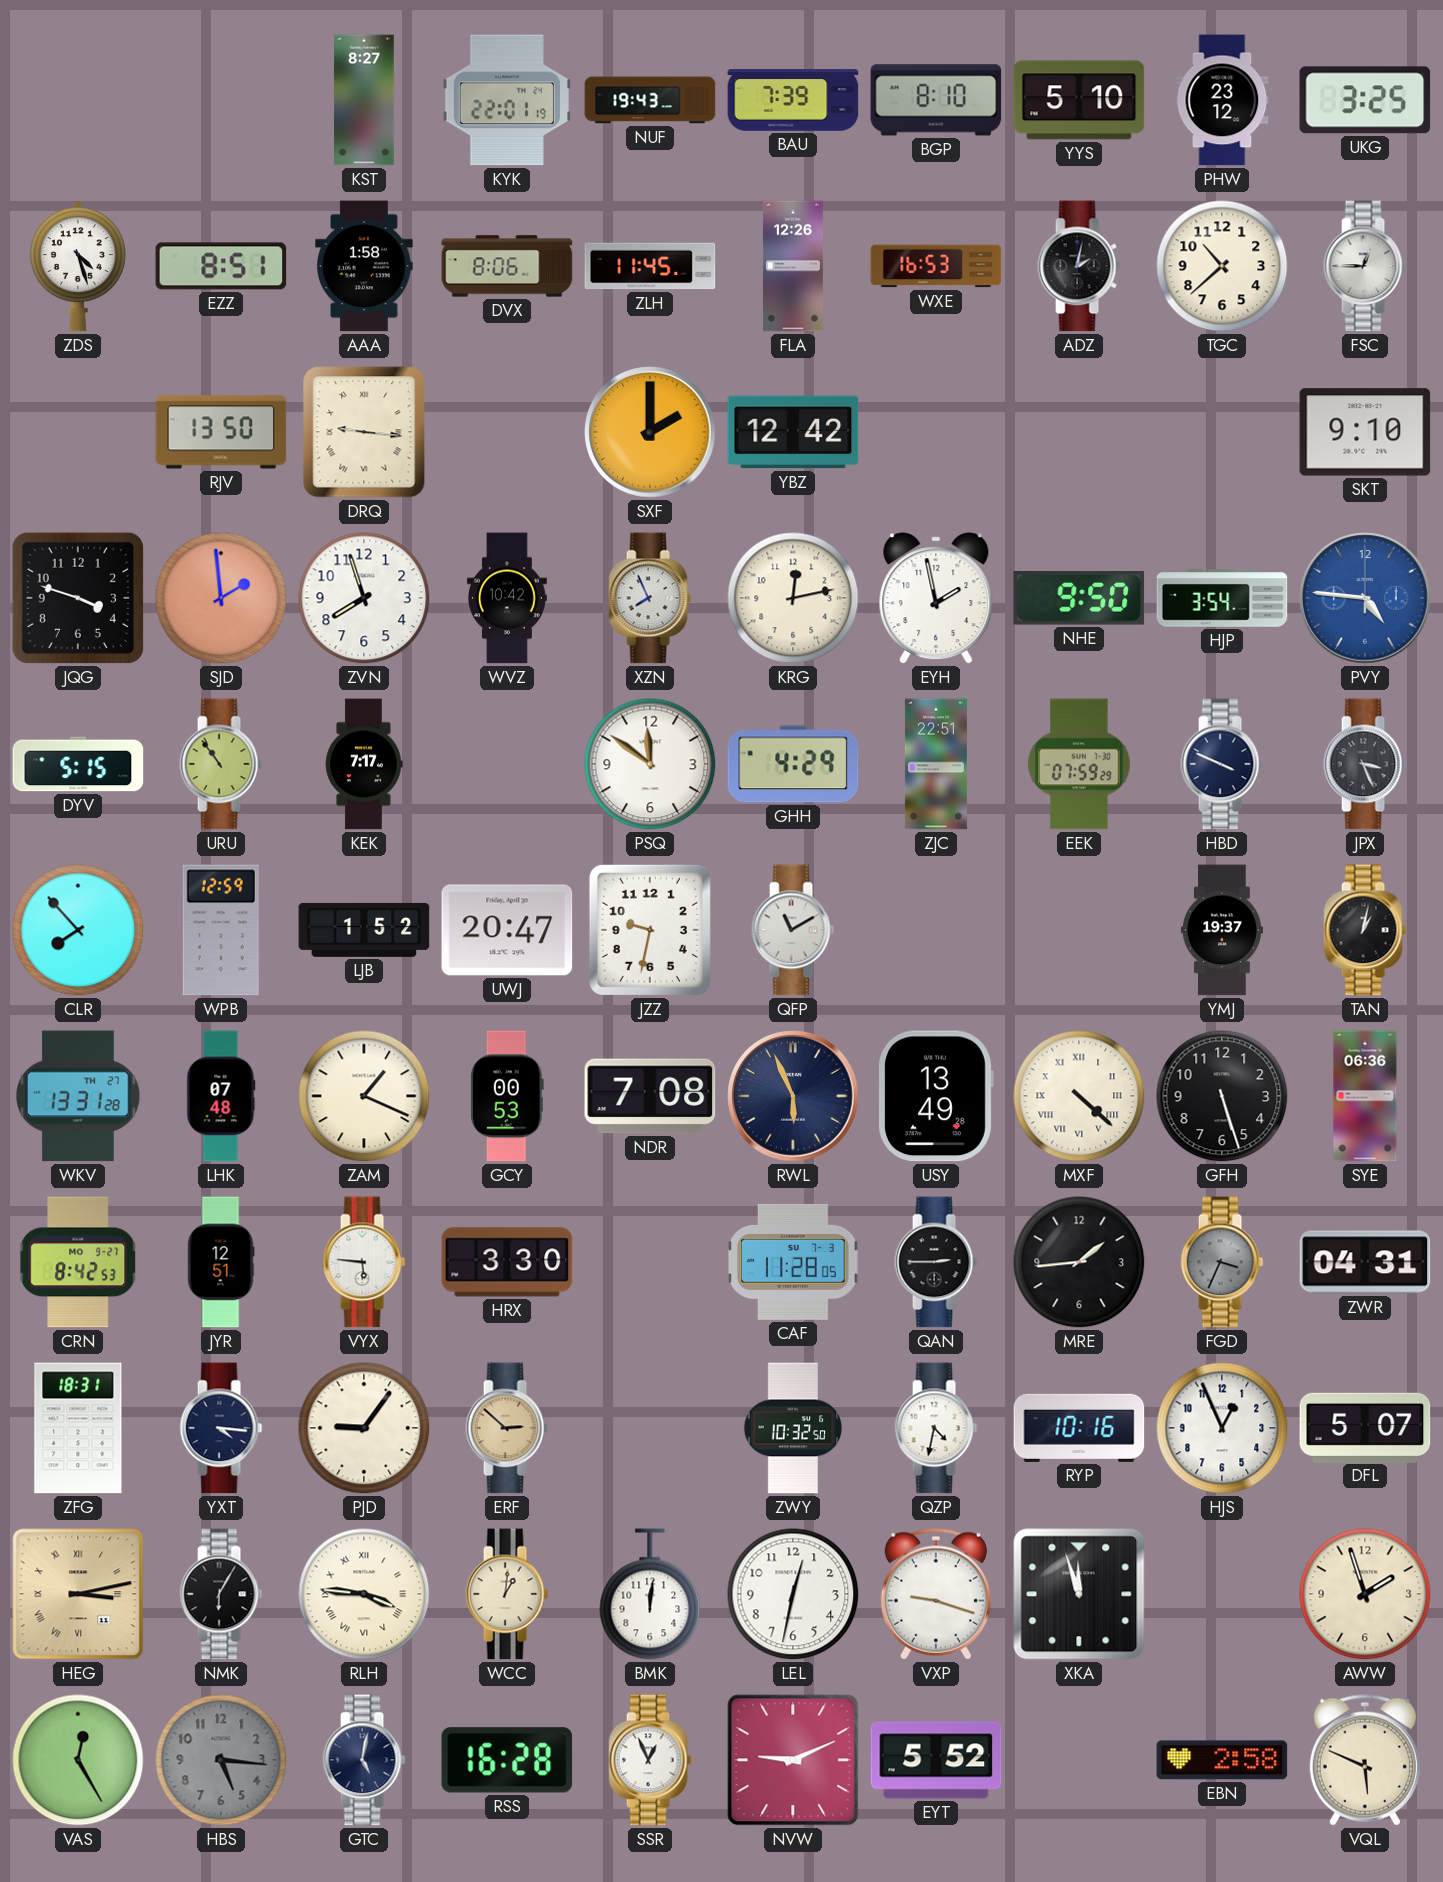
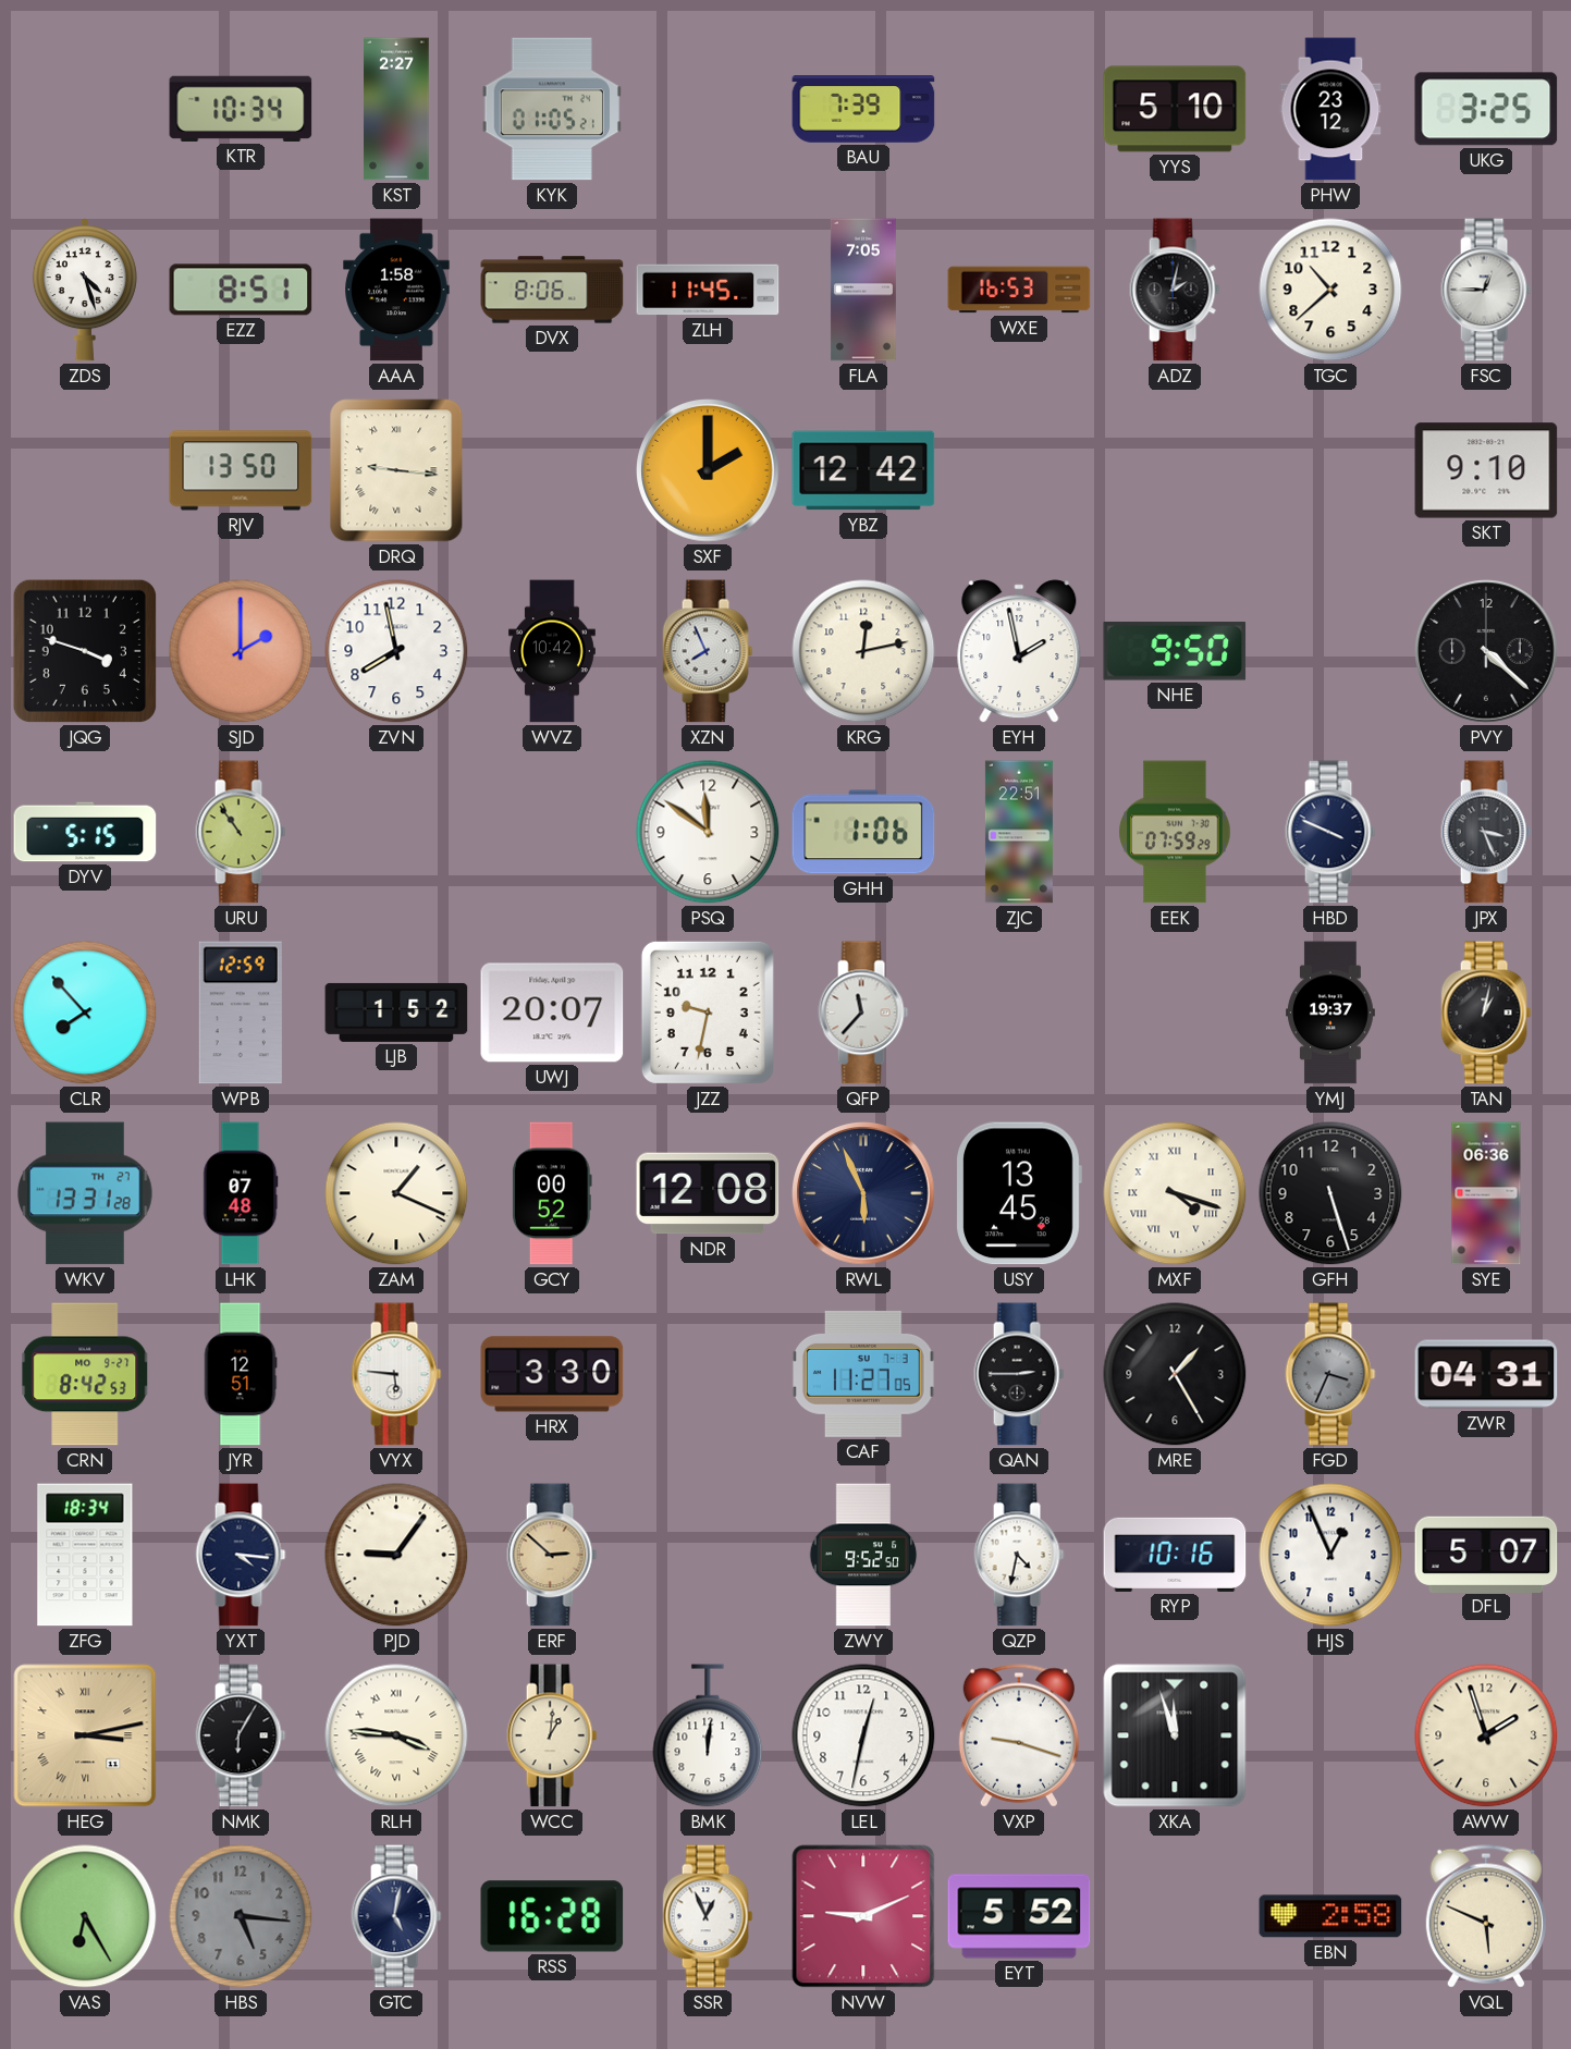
KTR: none -> 10:34 (241, 109)
KST: 8:27 -> 2:27 (396, 109)
KYK: 22:01 -> 01:05 (551, 109)
NUF: 19:43 -> none (650, 100)
BGP: 8:10 -> none (936, 100)
FLA: 12:26 -> 7:05 (863, 290)
SJD: 1:59 -> 2:00 (241, 651)
ZVN: 7:57 -> 7:58 (396, 651)
HJP: 3:54 -> none (1222, 598)
PVY: 4:46 -> 4:22 (1486, 651)
PVY dial: blue -> black (1486, 651)
KEK: 7:17 -> none (364, 764)
GHH: 4:29 -> 1:06 (863, 832)
UWJ: 20:47 -> 20:07 (552, 1013)
QFP: 11:10 -> 11:37 (863, 1013)
GCY: 00:53 -> 00:52 (552, 1193)
NDR: 7:08 -> 12:08 (708, 1193)
USY: 13:49 -> 13:45 (1019, 1193)
MXF: 4:22 -> 4:18 (1175, 1193)
CAF: 11:28 -> 11:27 (863, 1374)
MRE: 1:44 -> 1:25 (1175, 1374)
ZFG: 18:31 -> 18:34 (85, 1555)
ZWY: 10:32 -> 9:52 (863, 1555)
VAS: 12:25 -> 6:25 (85, 1916)
